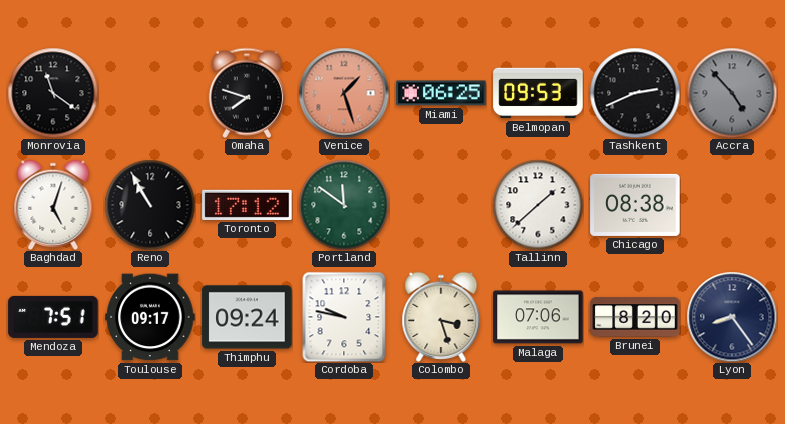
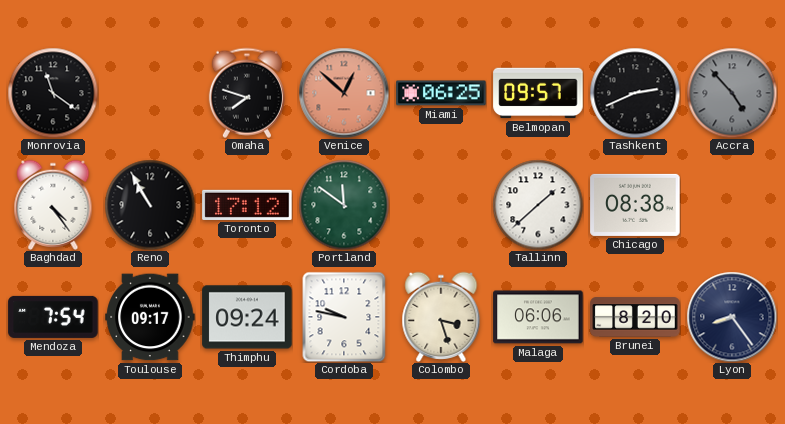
Venice: 1:27 -> 12:52 (344, 93)
Belmopan: 09:53 -> 09:57 (538, 93)
Baghdad: 5:03 -> 4:24 (53, 205)
Mendoza: 7:51 -> 7:54 (53, 317)
Malaga: 07:06 -> 06:06 (538, 317)
